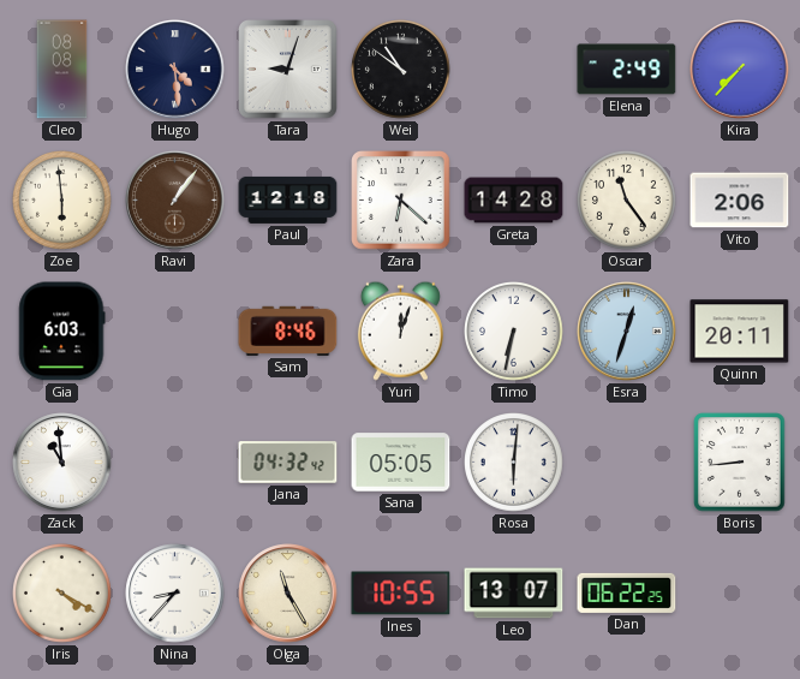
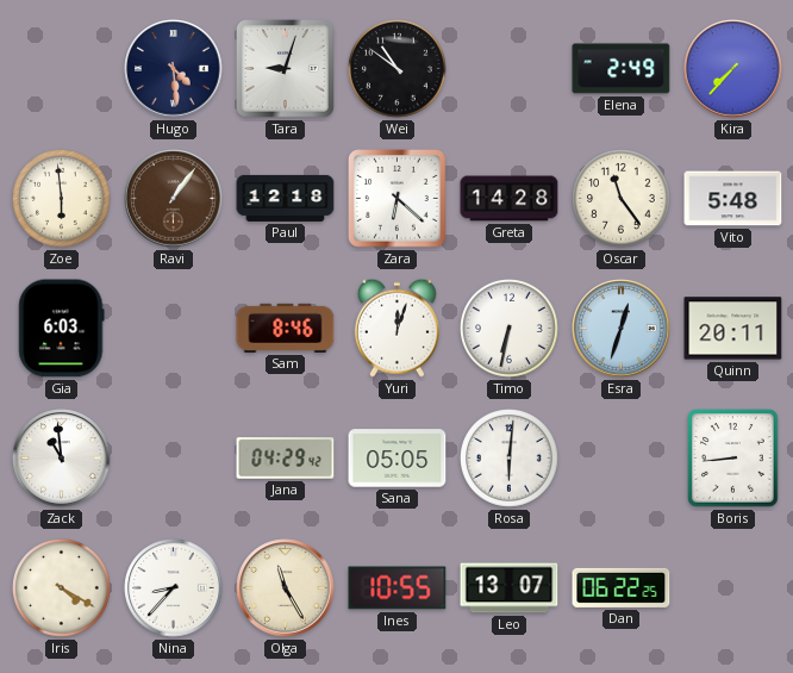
Cleo: 08:08 -> none (62, 70)
Vito: 2:06 -> 5:48 (733, 199)
Jana: 04:32 -> 04:29 (286, 459)
